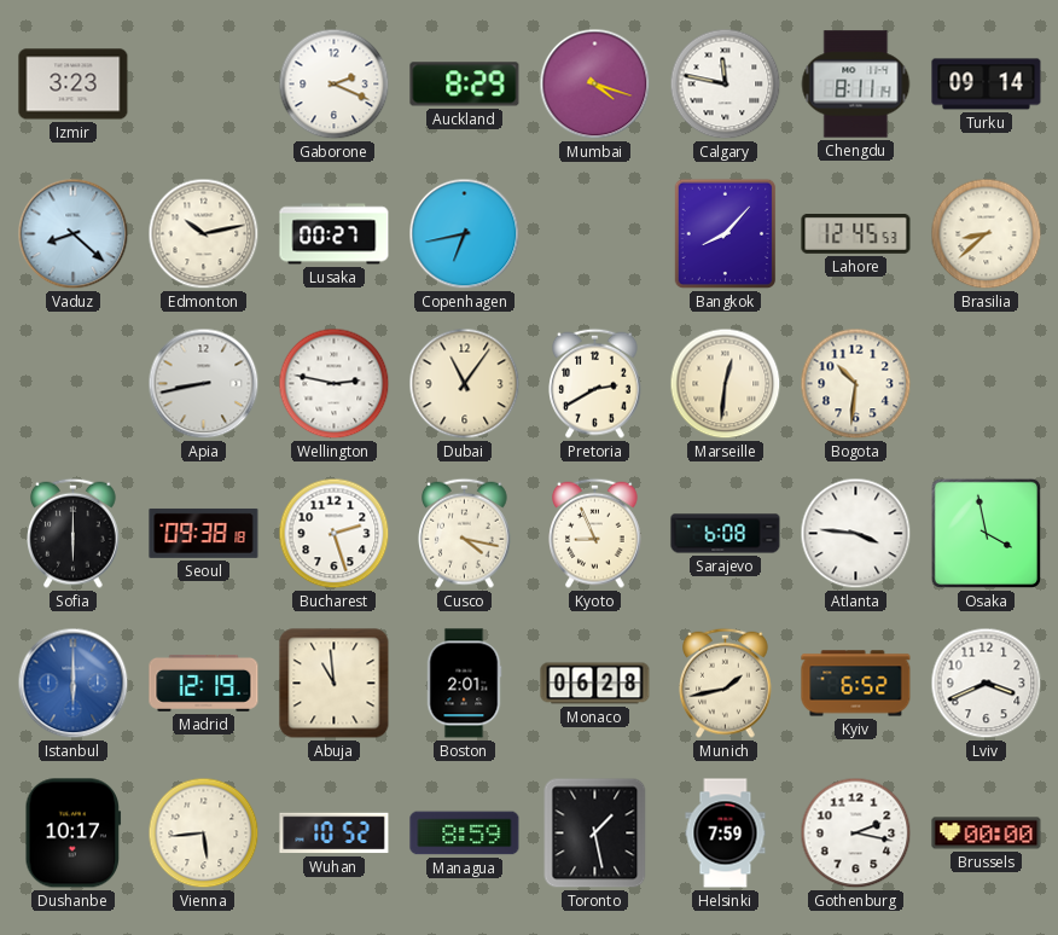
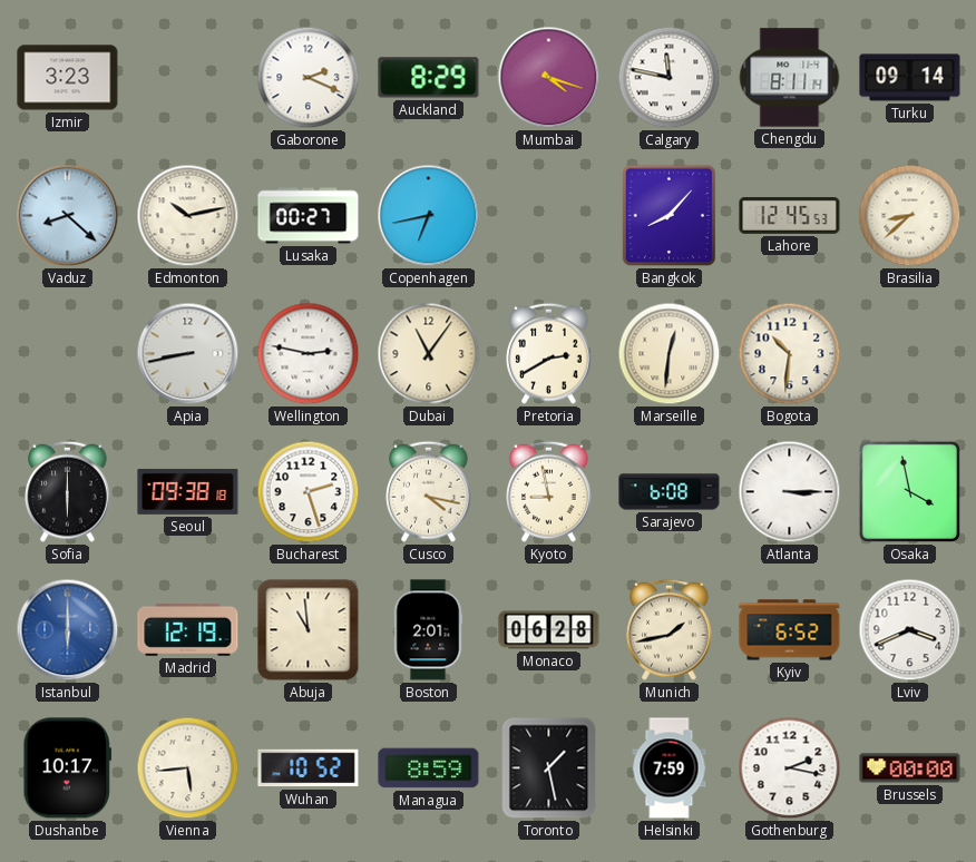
Kyoto: 8:56 -> 8:58 (549, 491)
Atlanta: 3:46 -> 3:15 (790, 492)
